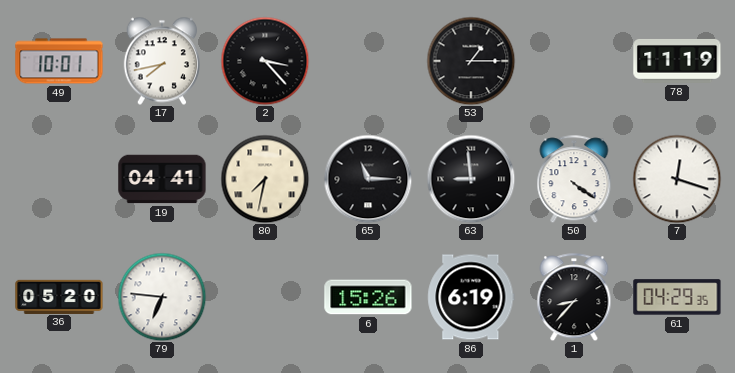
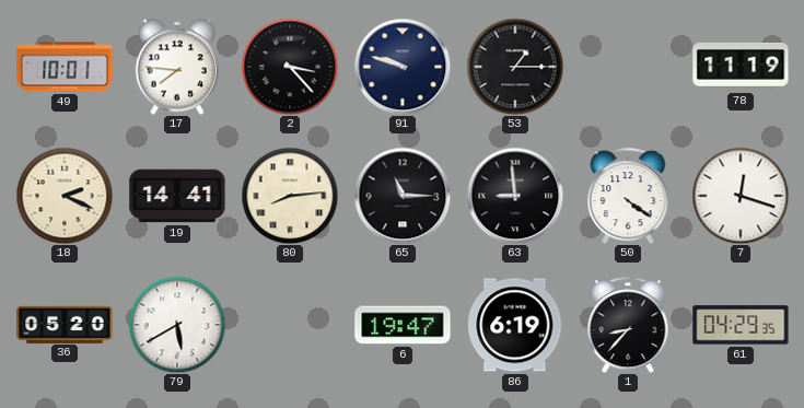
17: 7:43 -> 7:46 (176, 67)
91: none -> 9:48 (403, 67)
18: none -> 2:19 (65, 196)
19: 04:41 -> 14:41 (177, 196)
80: 7:32 -> 8:14 (290, 196)
79: 6:46 -> 5:40 (177, 325)
6: 15:26 -> 19:47 (403, 325)
